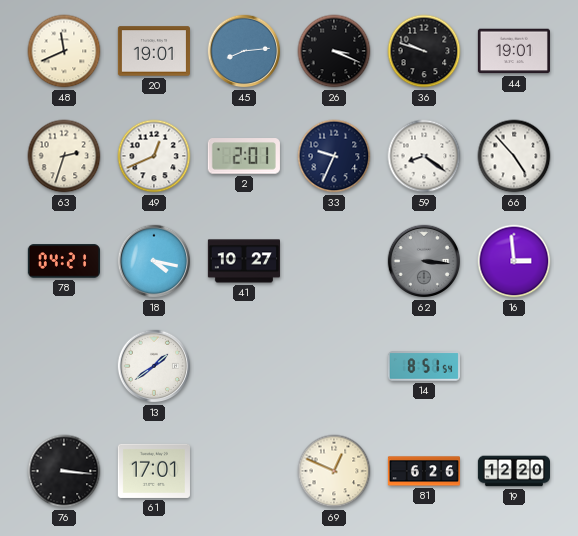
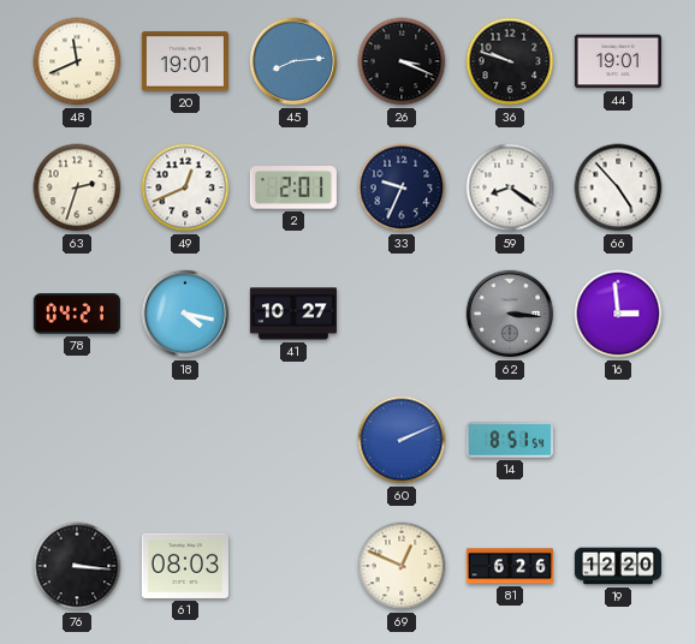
13: 1:39 -> none (154, 366)
60: none -> 2:11 (402, 440)
61: 17:01 -> 08:03 (185, 566)
